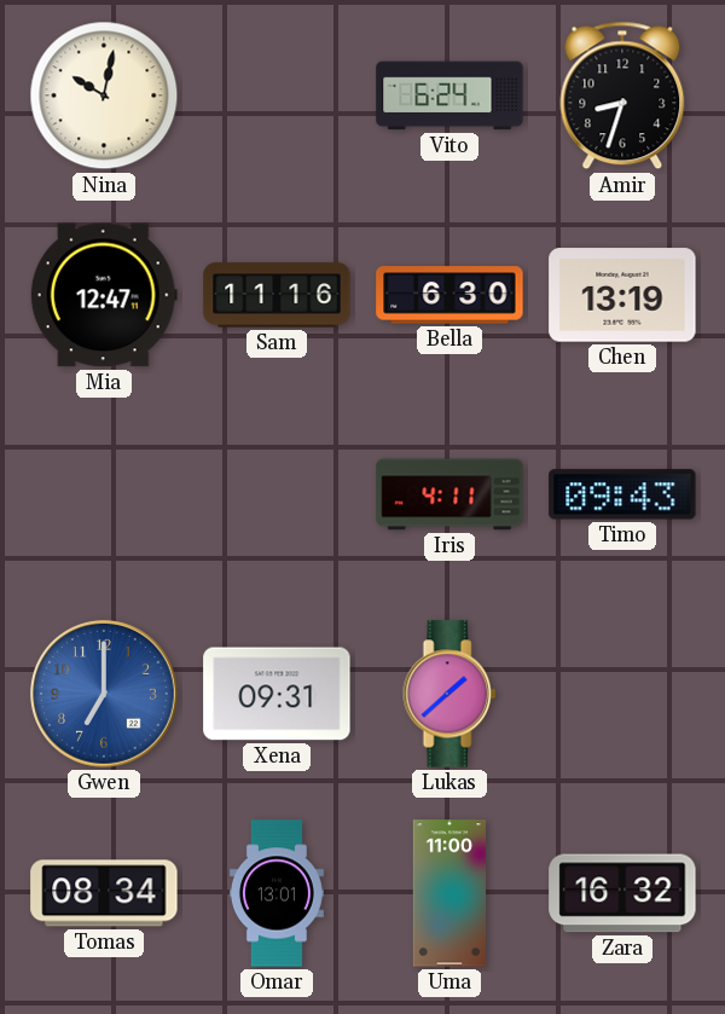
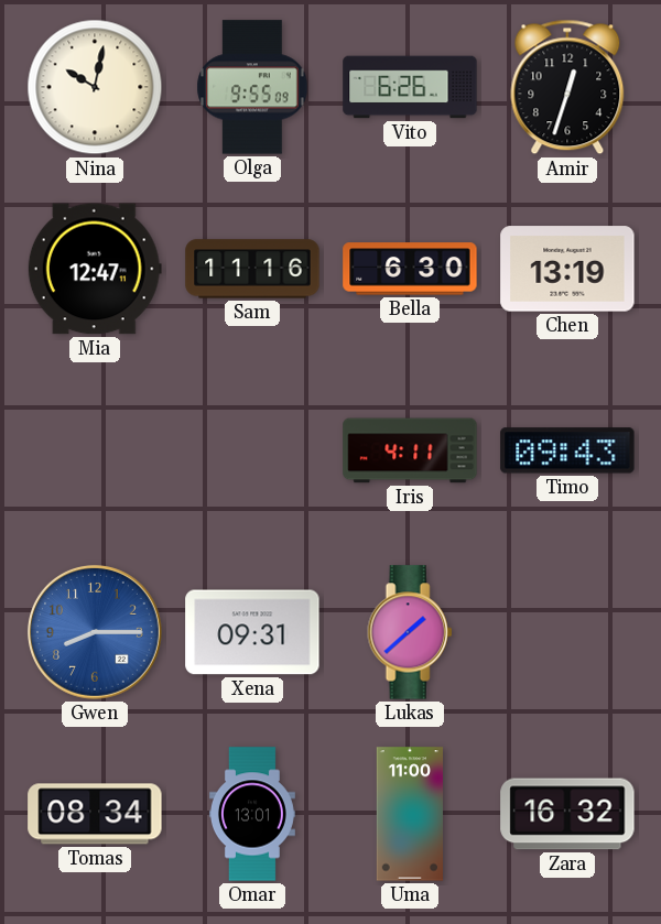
Olga: none -> 9:55 (252, 87)
Vito: 6:24 -> 6:26 (410, 87)
Amir: 8:33 -> 12:33 (567, 87)
Gwen: 7:00 -> 8:15 (95, 632)
